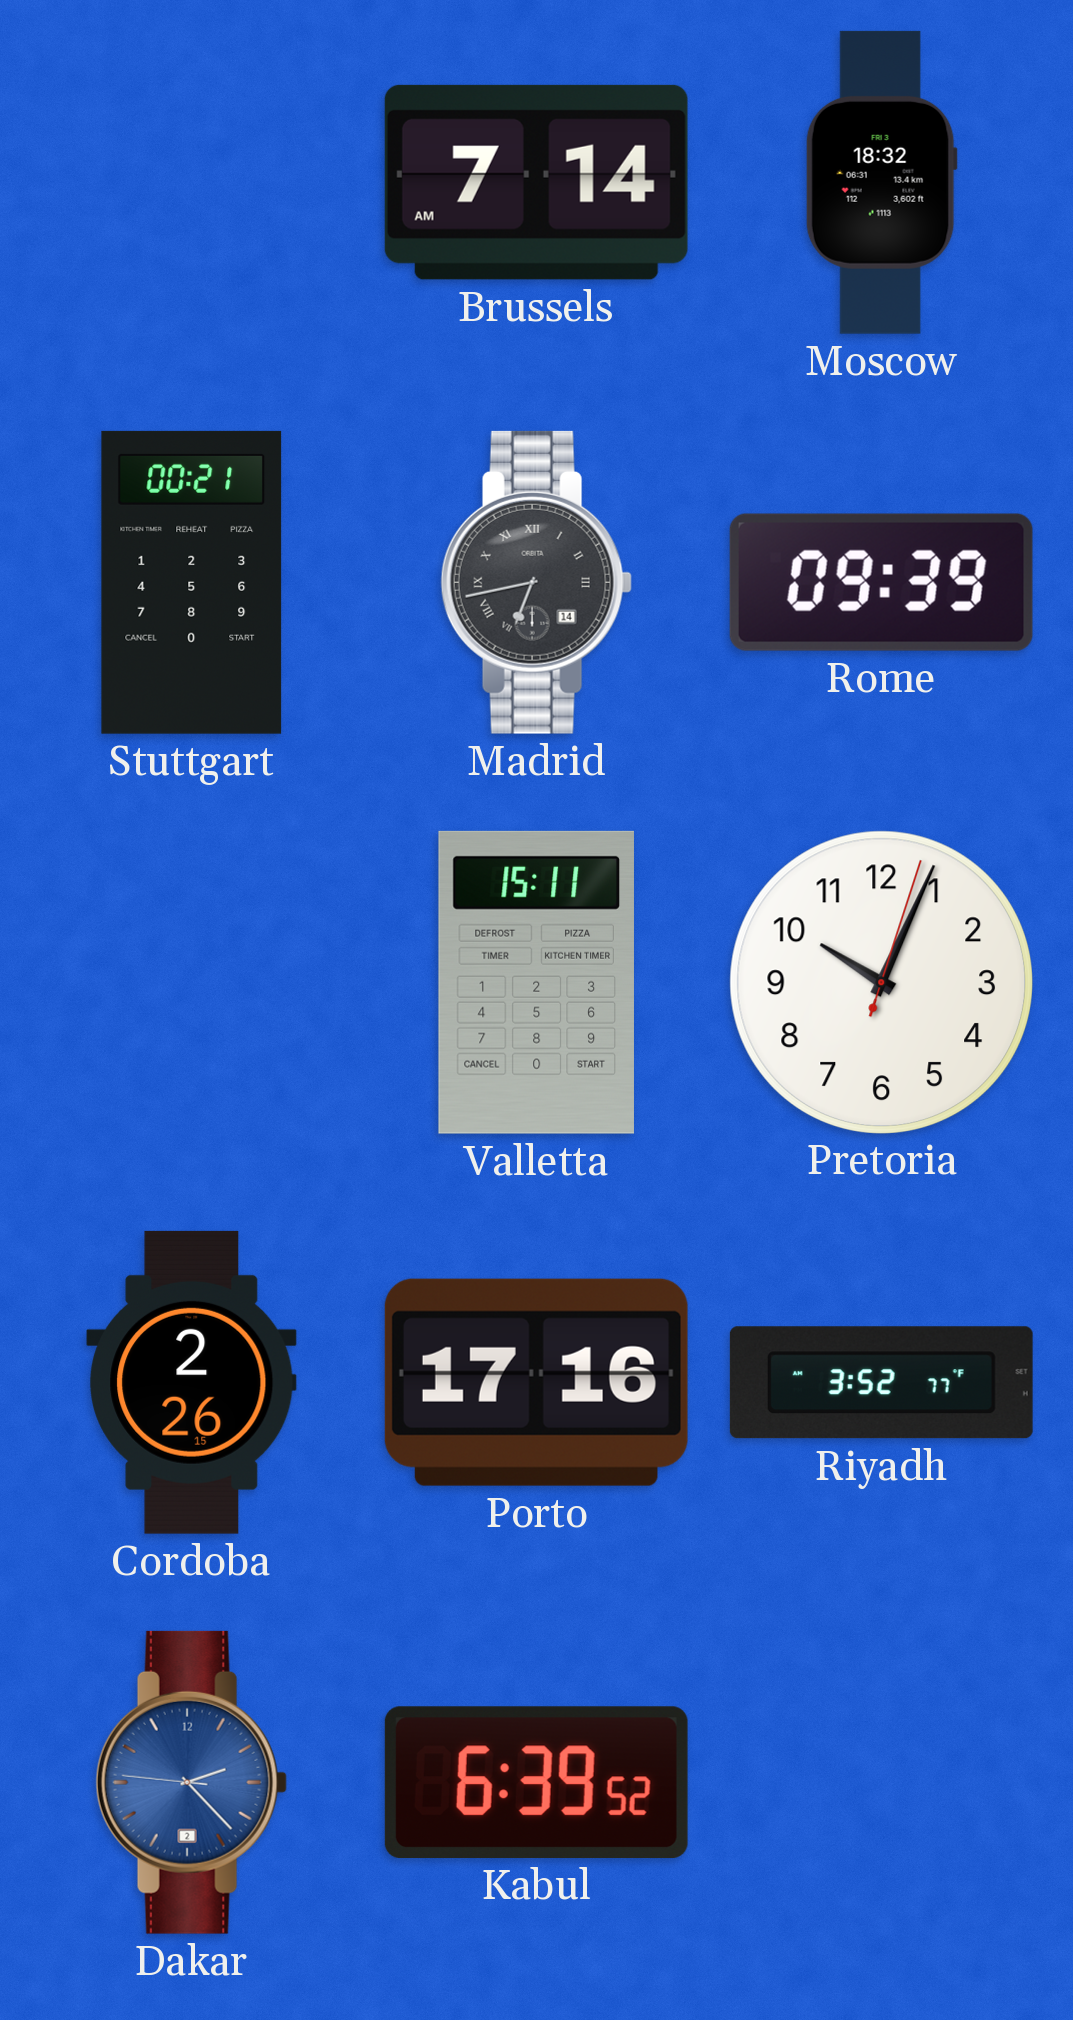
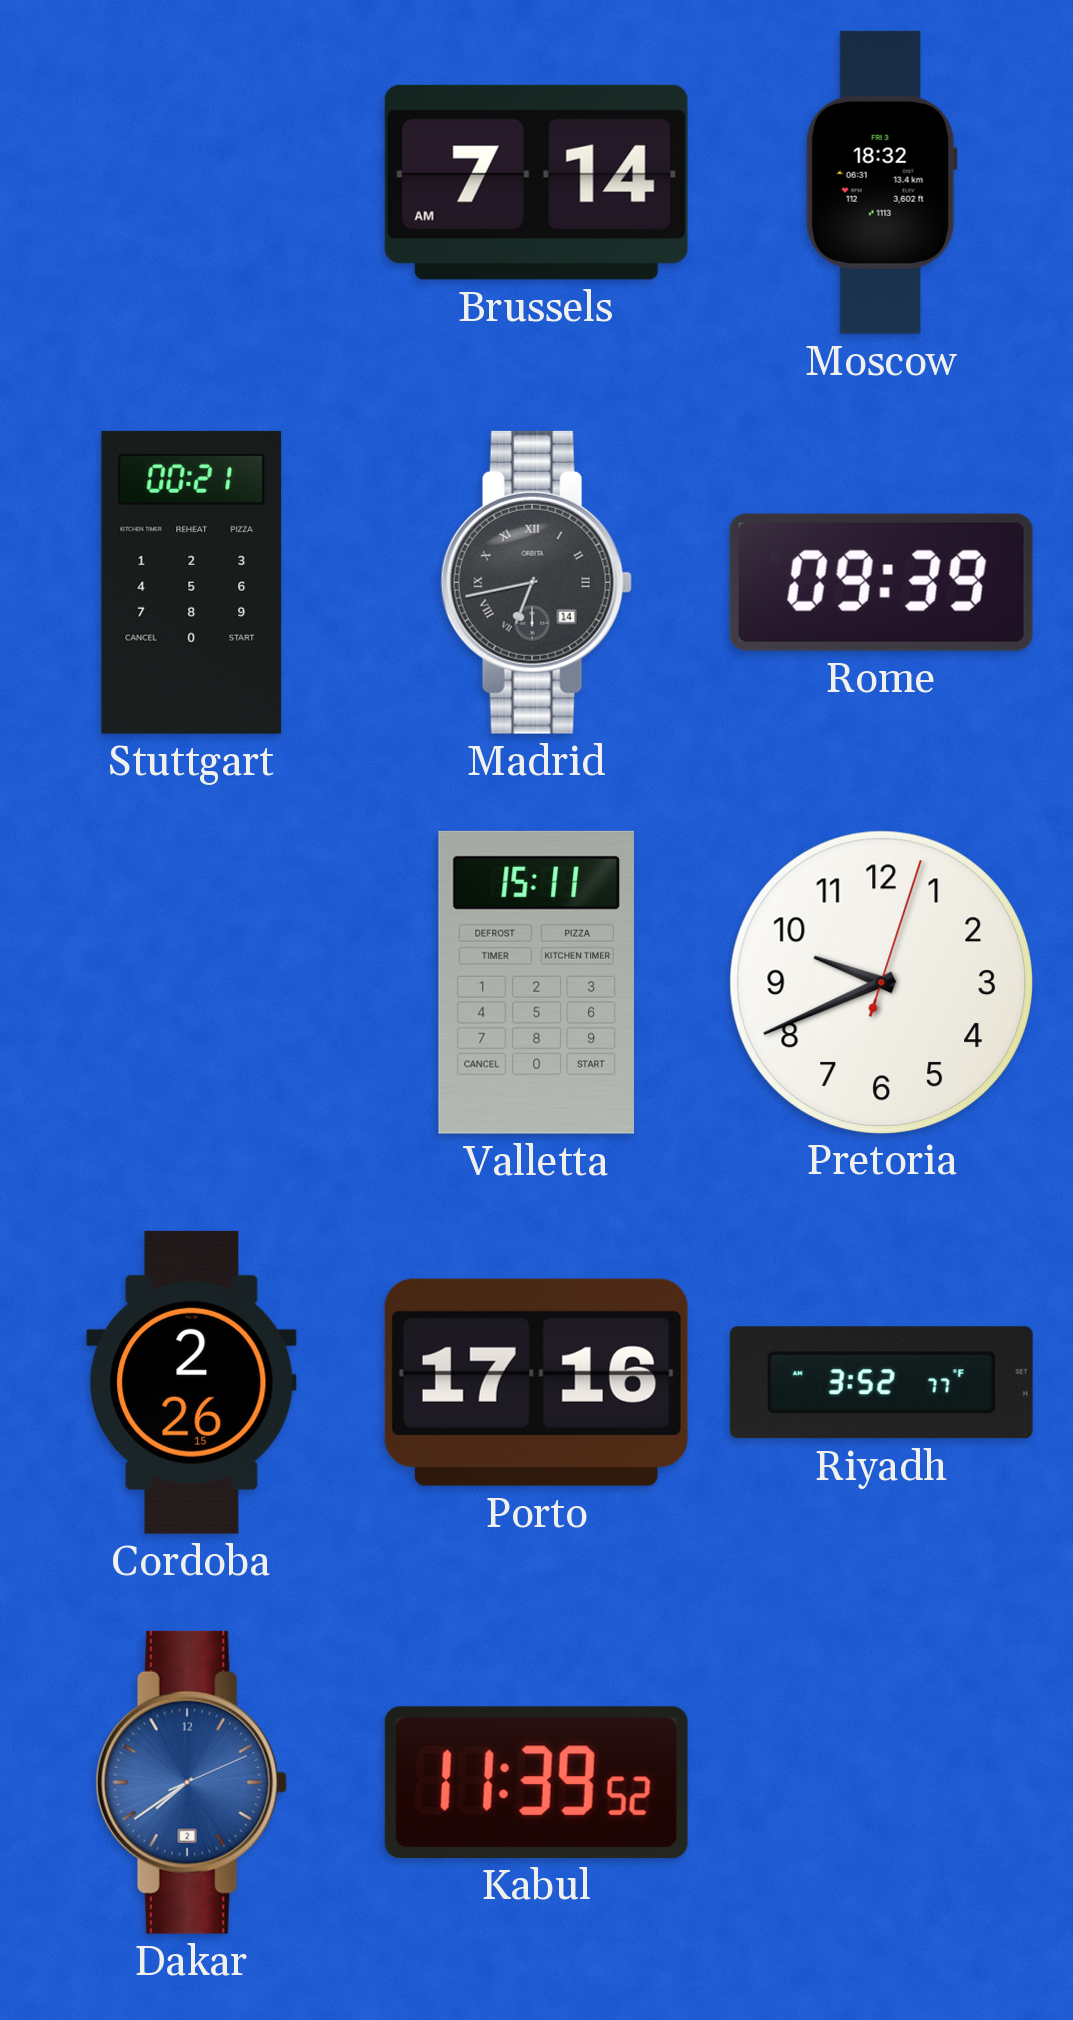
Pretoria: 10:04 -> 9:41 (881, 982)
Dakar: 2:22 -> 7:39 (191, 1782)
Kabul: 6:39 -> 11:39 (536, 1782)
